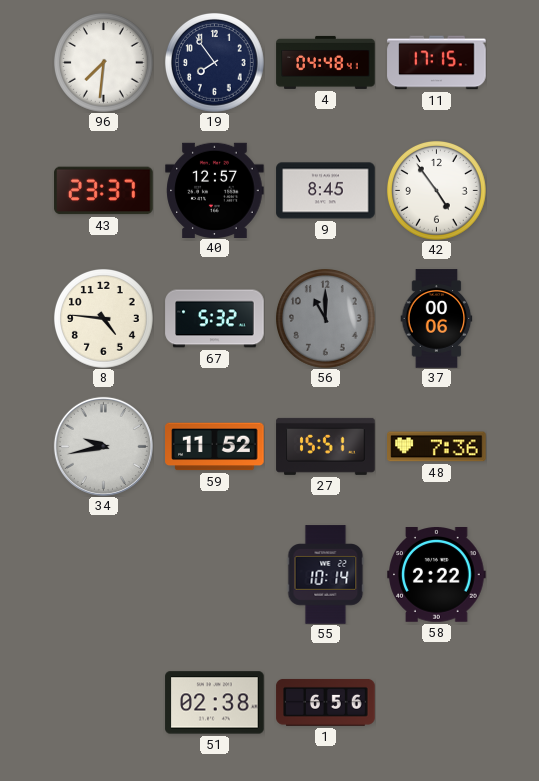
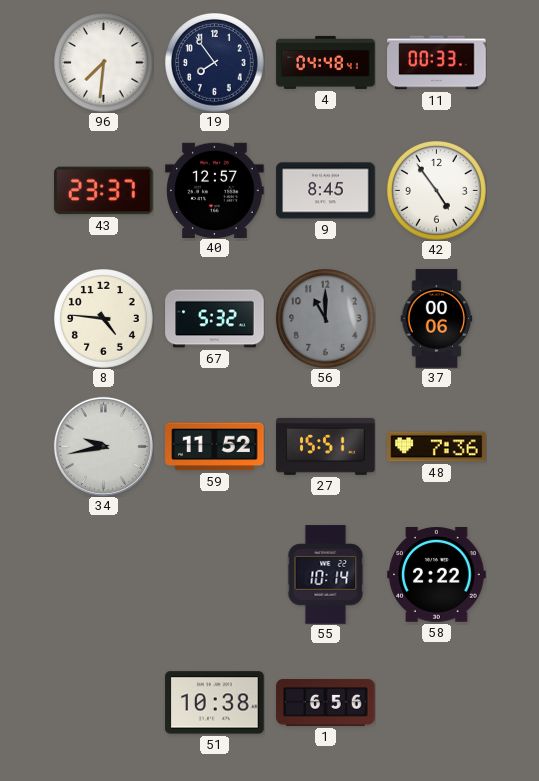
11: 17:15 -> 00:33 (437, 63)
51: 02:38 -> 10:38 (215, 703)
